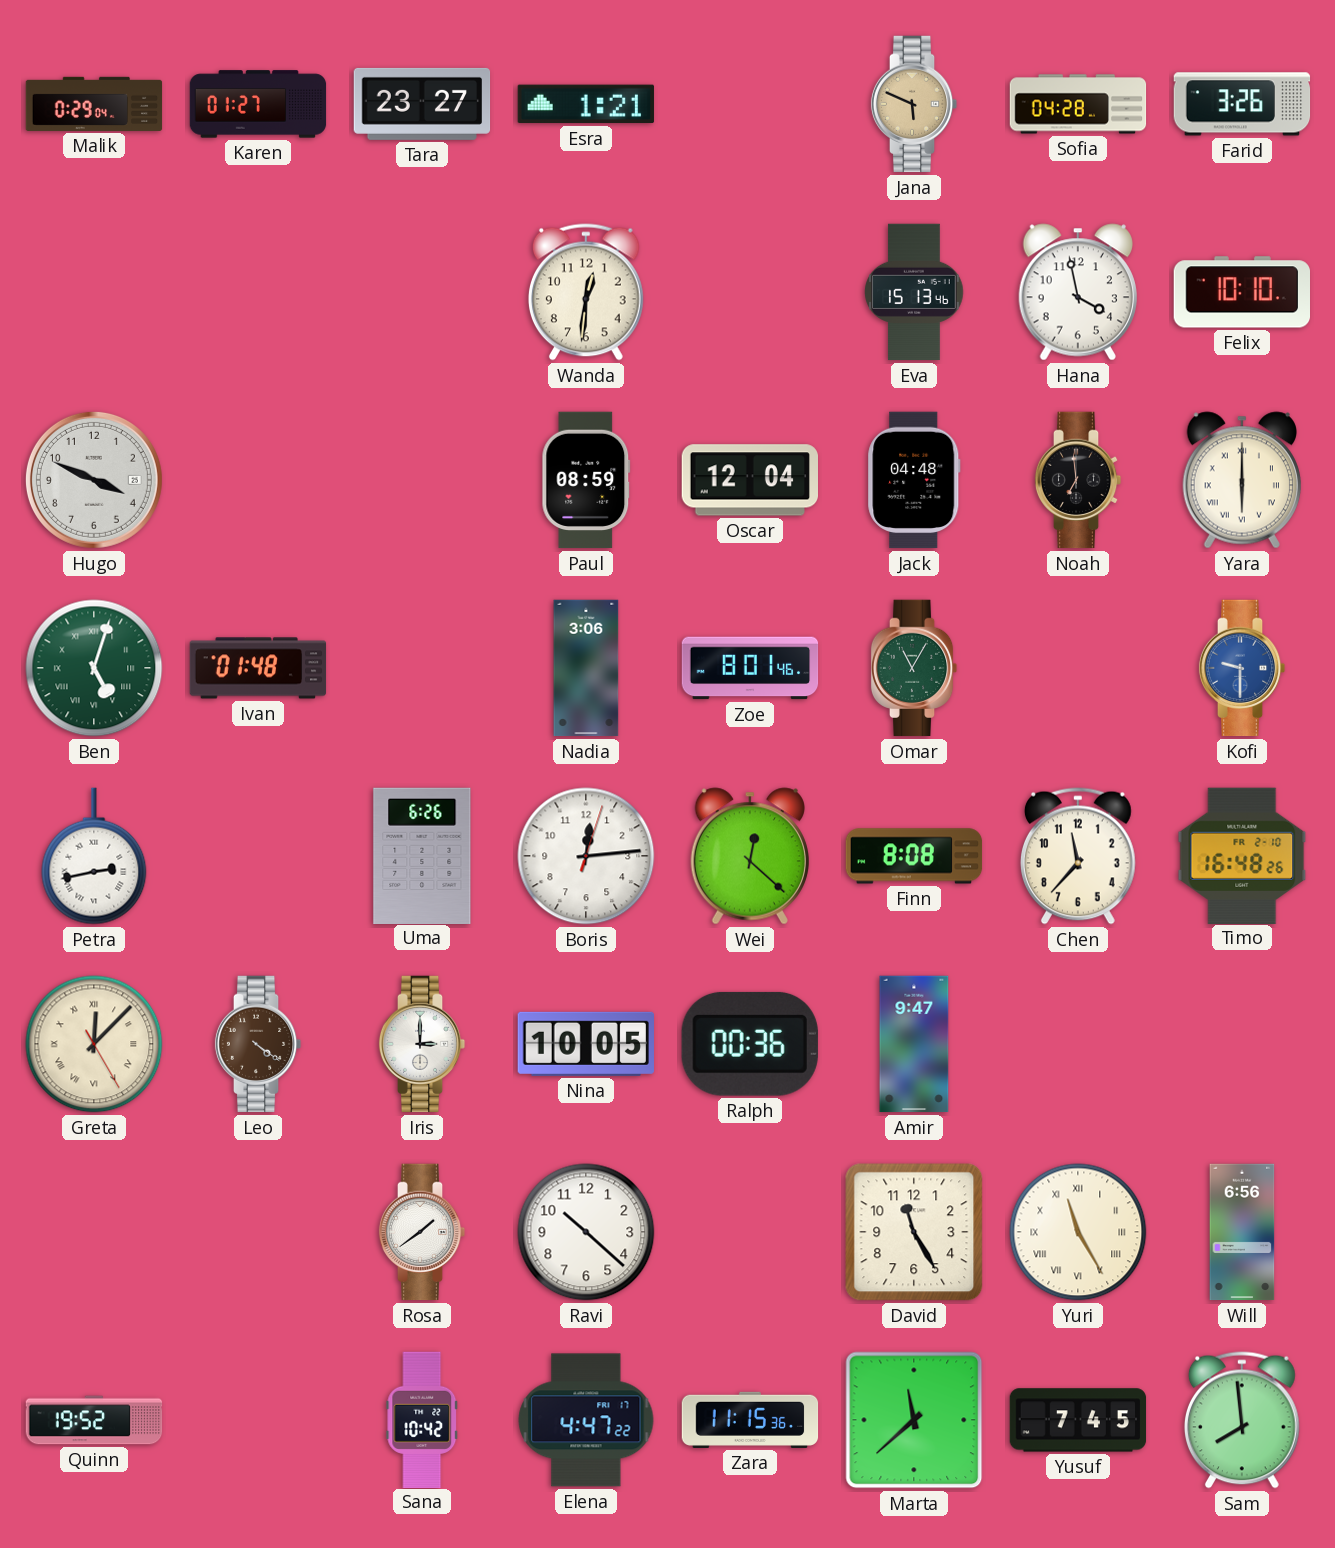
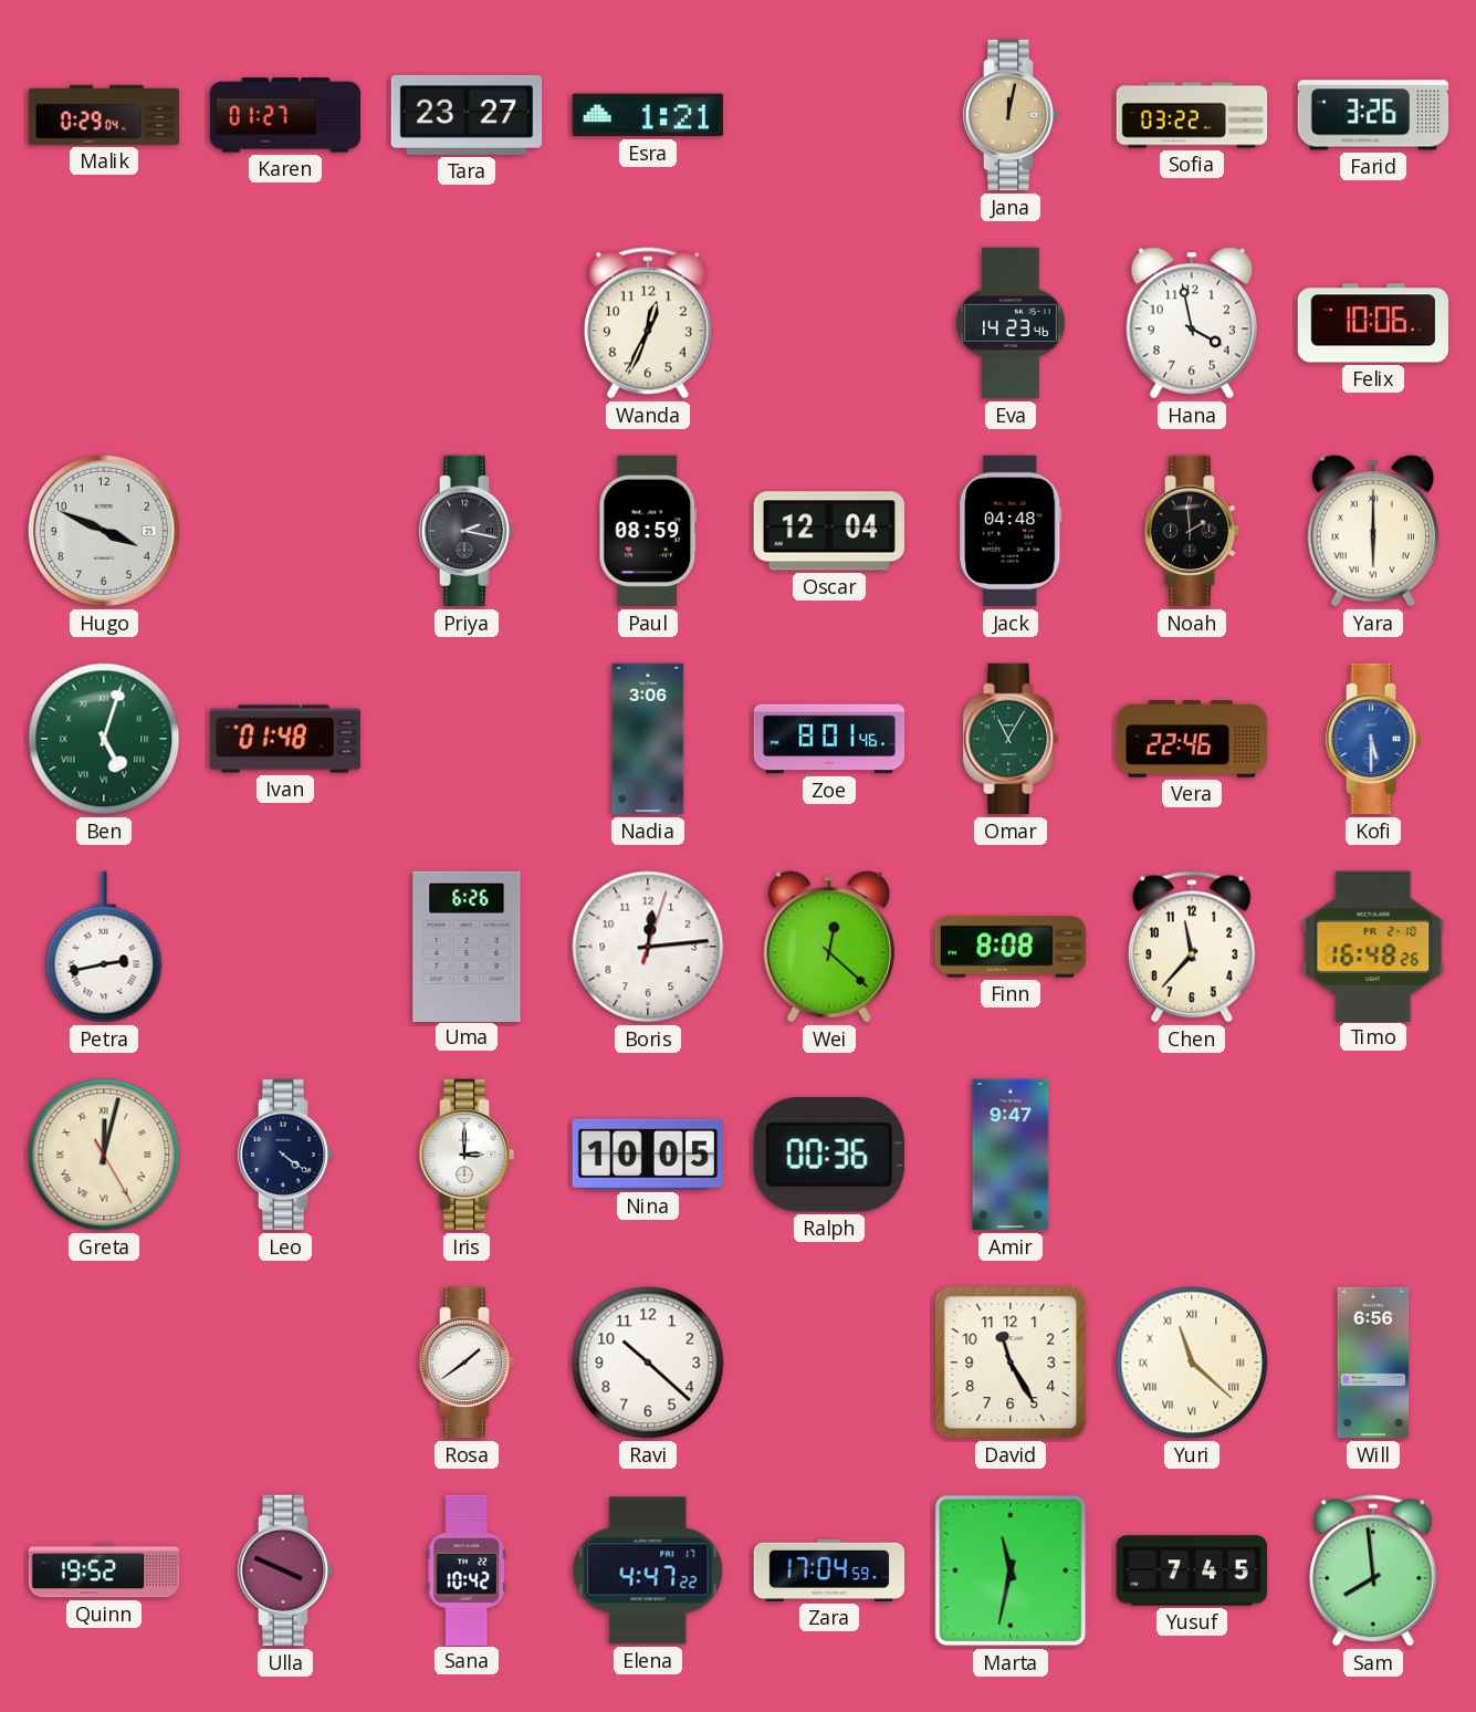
Jana: 5:49 -> 12:02 (1011, 115)
Sofia: 04:28 -> 03:22 (1192, 115)
Wanda: 12:31 -> 12:34 (648, 323)
Eva: 15:13 -> 14:23 (1011, 323)
Felix: 10:10 -> 10:06 (1372, 323)
Priya: none -> 2:17 (467, 531)
Noah: 6:59 -> 1:59 (1192, 531)
Vera: none -> 22:46 (1192, 740)
Kofi: 9:30 -> 5:30 (1373, 739)
Greta: 12:07 -> 12:02 (104, 1155)
Leo dial: brown -> navy (285, 1155)
Yuri: 11:25 -> 11:22 (1192, 1363)
Ulla: none -> 3:49 (285, 1570)
Zara: 11:15 -> 17:04 (829, 1570)
Marta: 11:38 -> 11:32 (1011, 1570)
